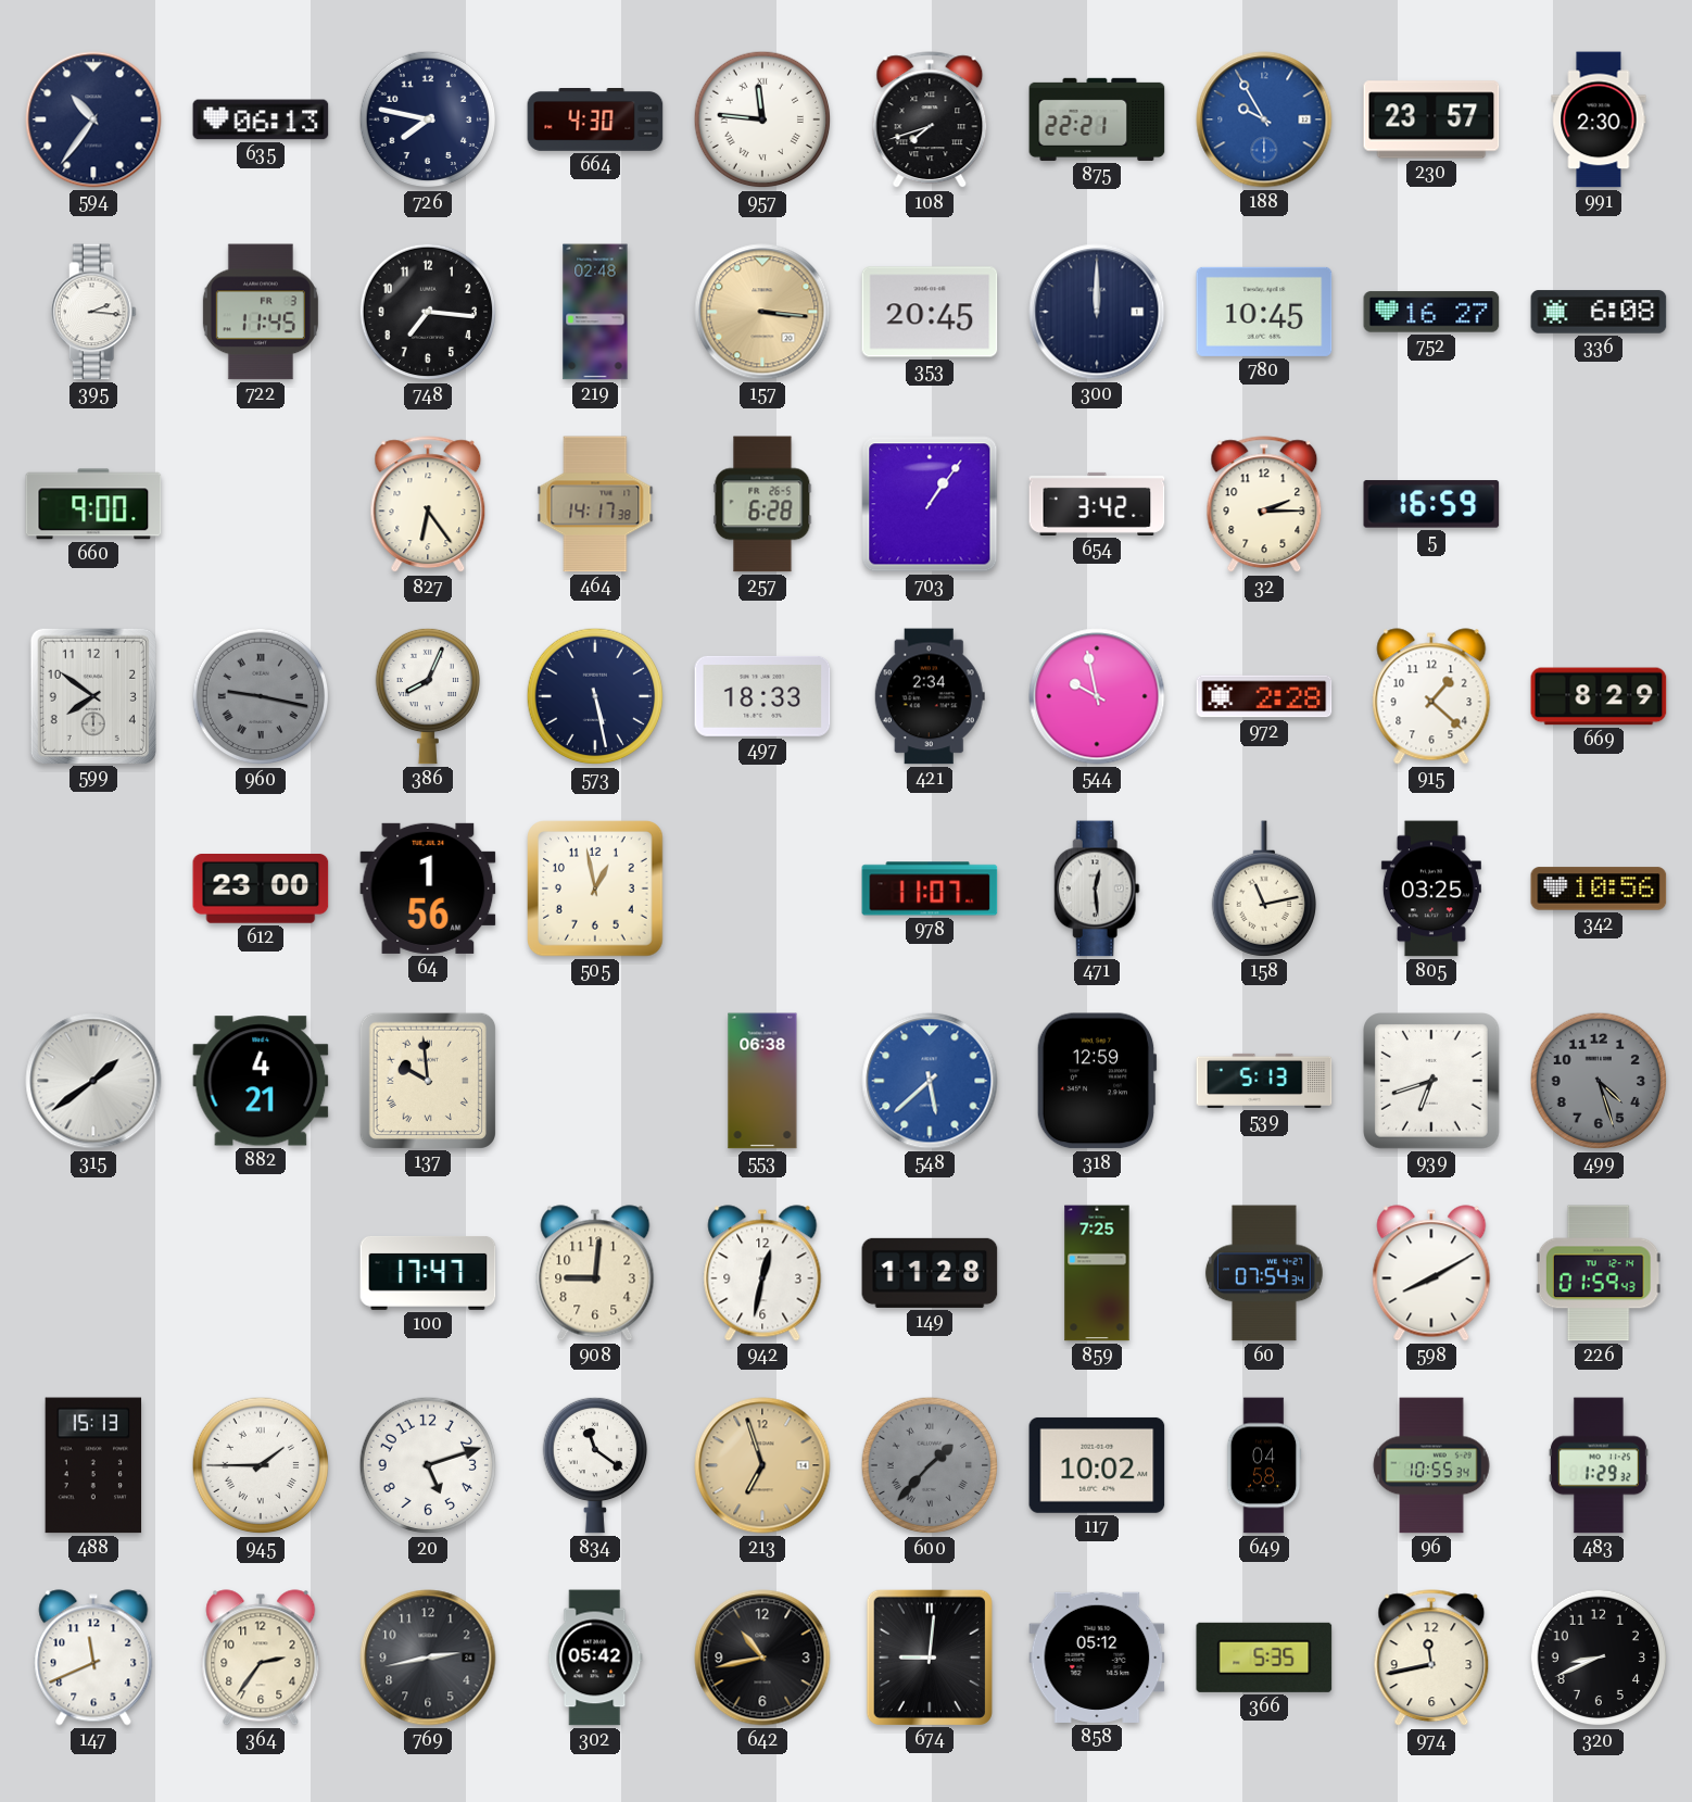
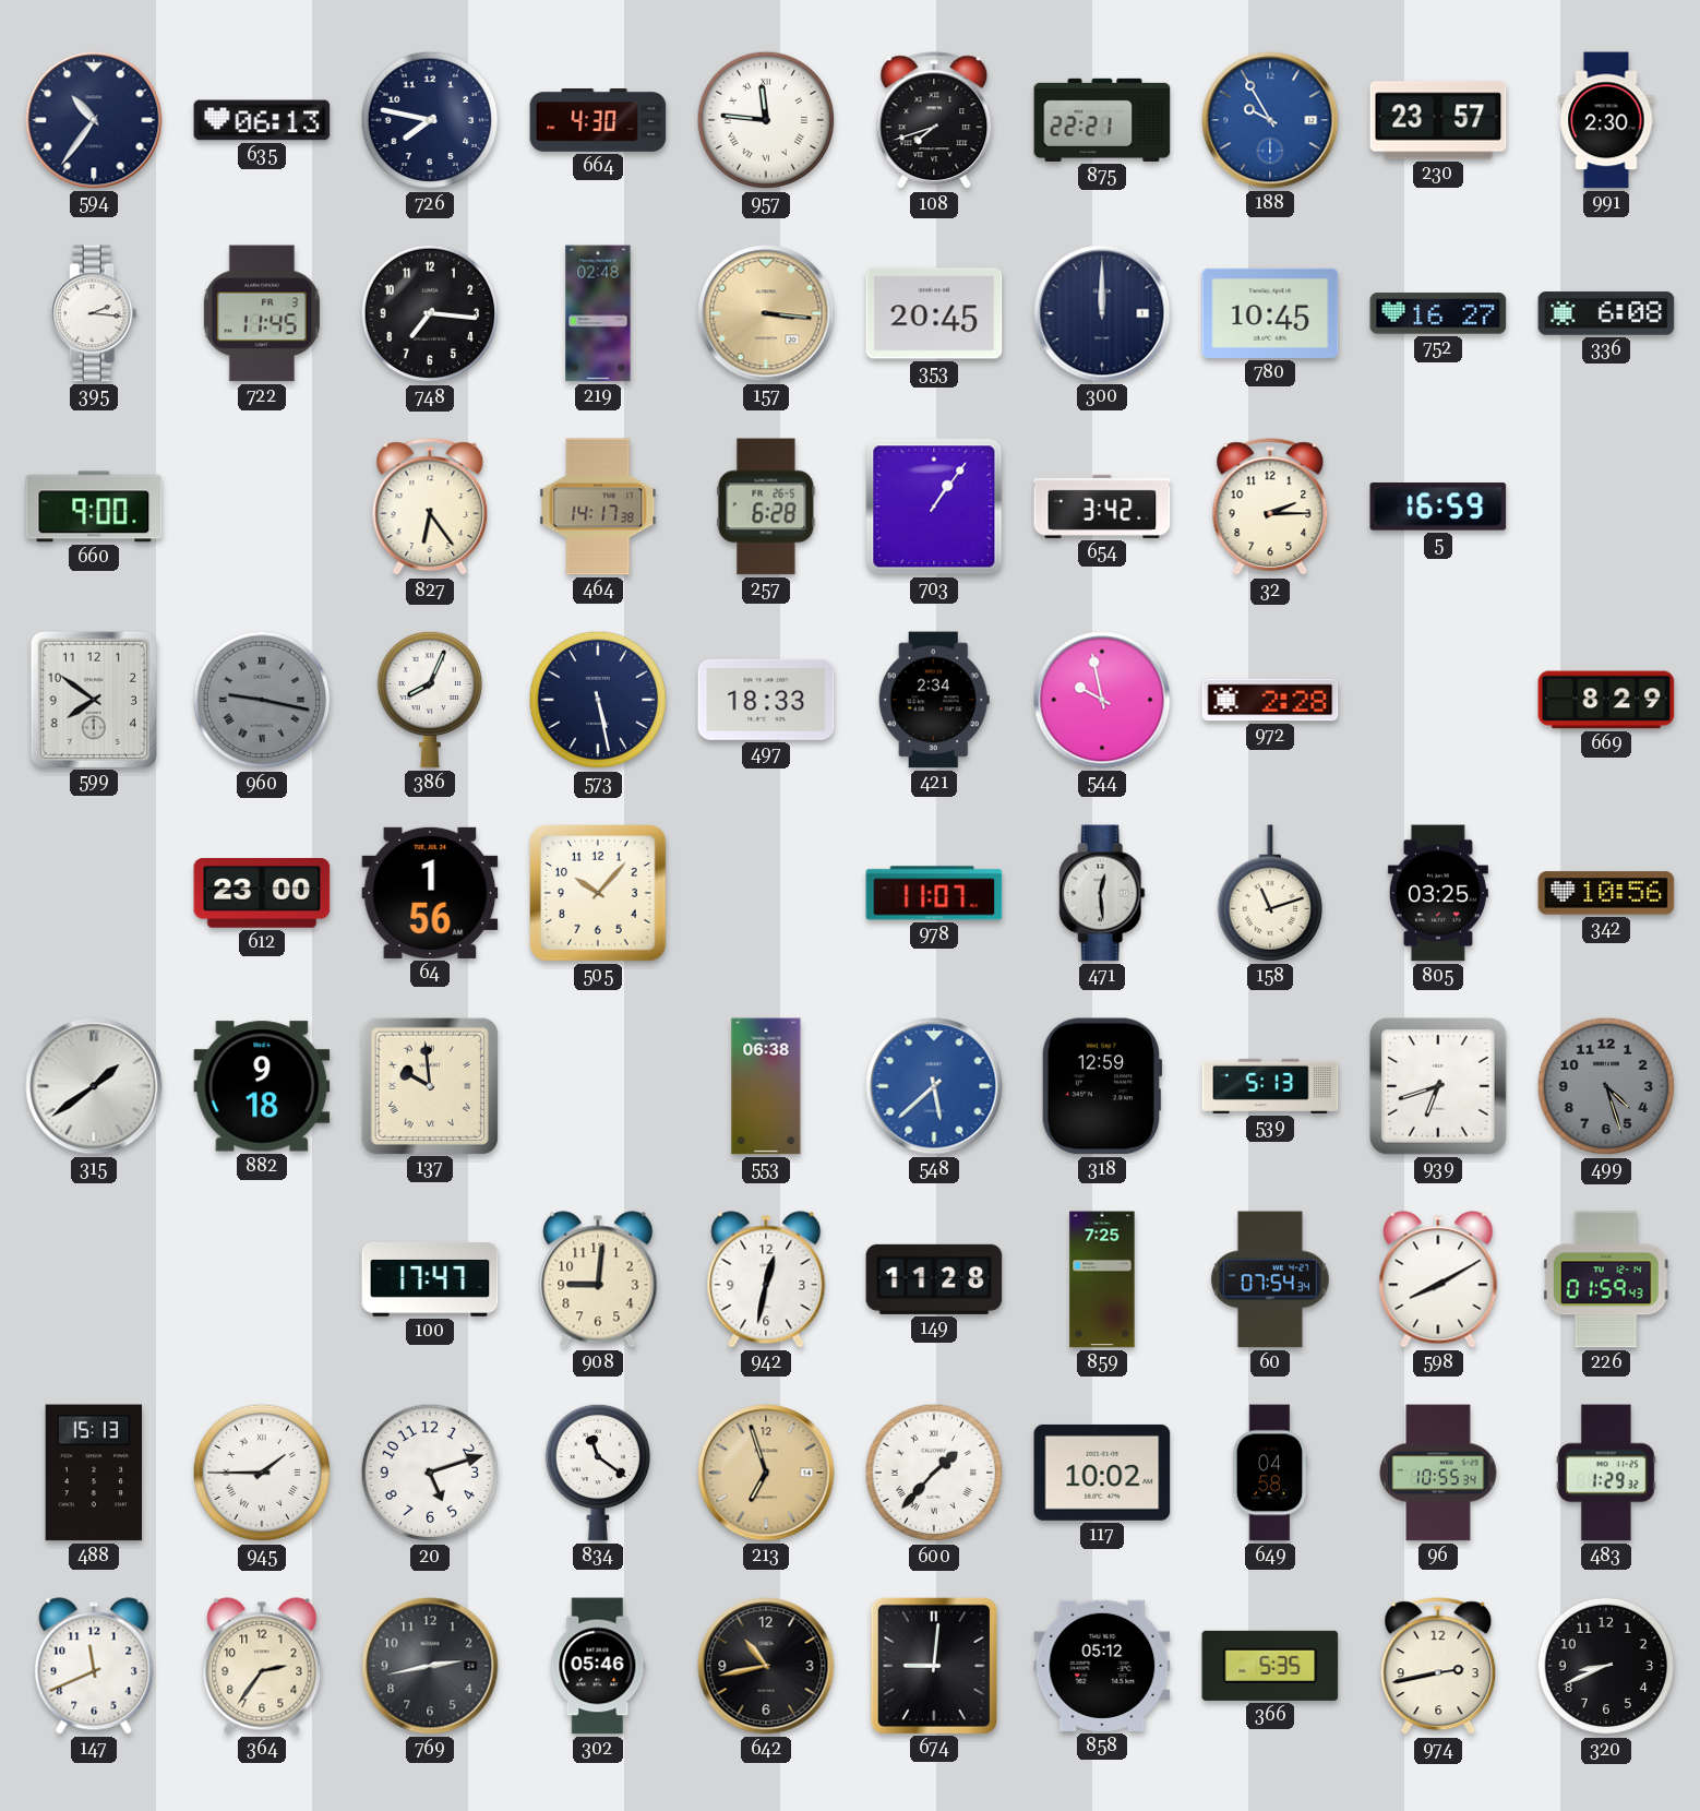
915: 1:22 -> none (1431, 696)
505: 12:58 -> 10:07 (599, 894)
158: 11:13 -> 11:12 (1269, 893)
882: 4:21 -> 9:18 (262, 1086)
600 dial: grey -> white (934, 1473)
302: 05:42 -> 05:46 (598, 1666)
974: 11:43 -> 2:43 (1438, 1667)
